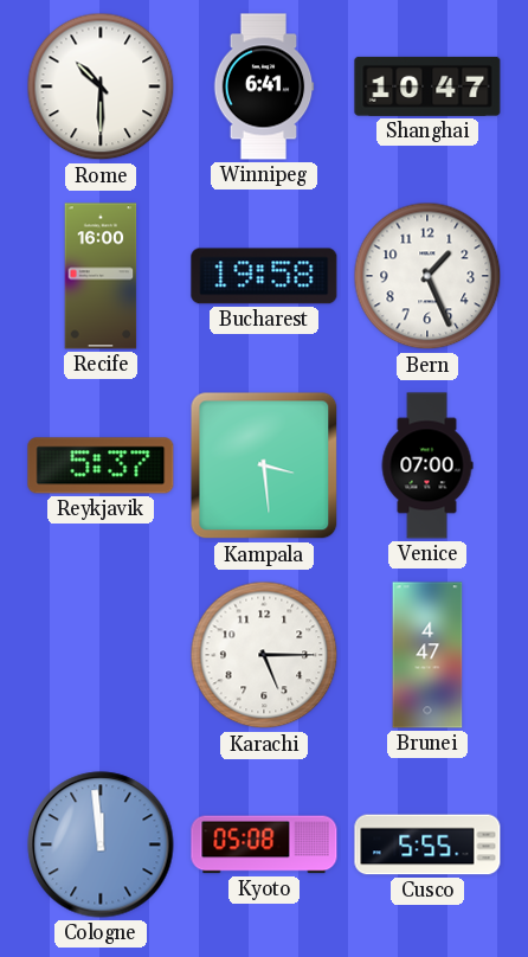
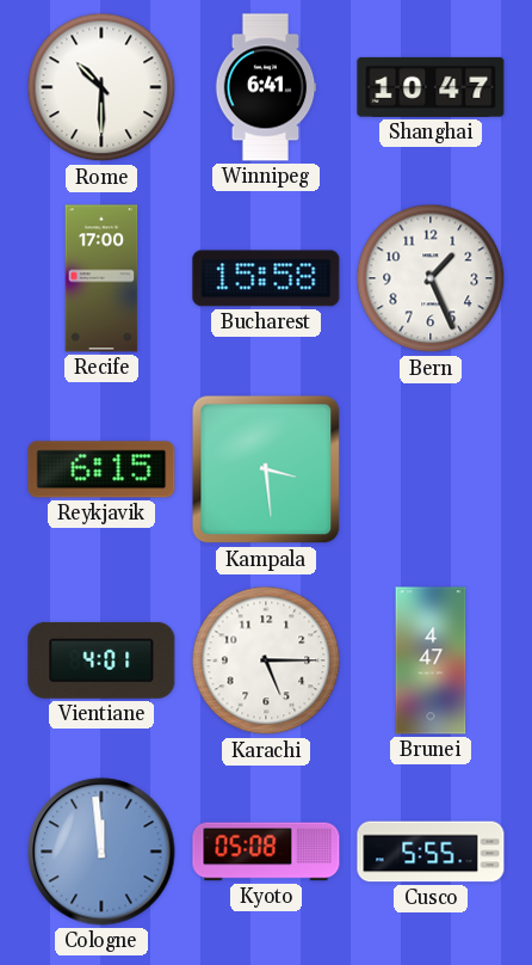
Recife: 16:00 -> 17:00 (101, 278)
Bucharest: 19:58 -> 15:58 (266, 278)
Reykjavik: 5:37 -> 6:15 (101, 469)
Venice: 07:00 -> none (427, 465)
Vientiane: none -> 4:01 (101, 660)
